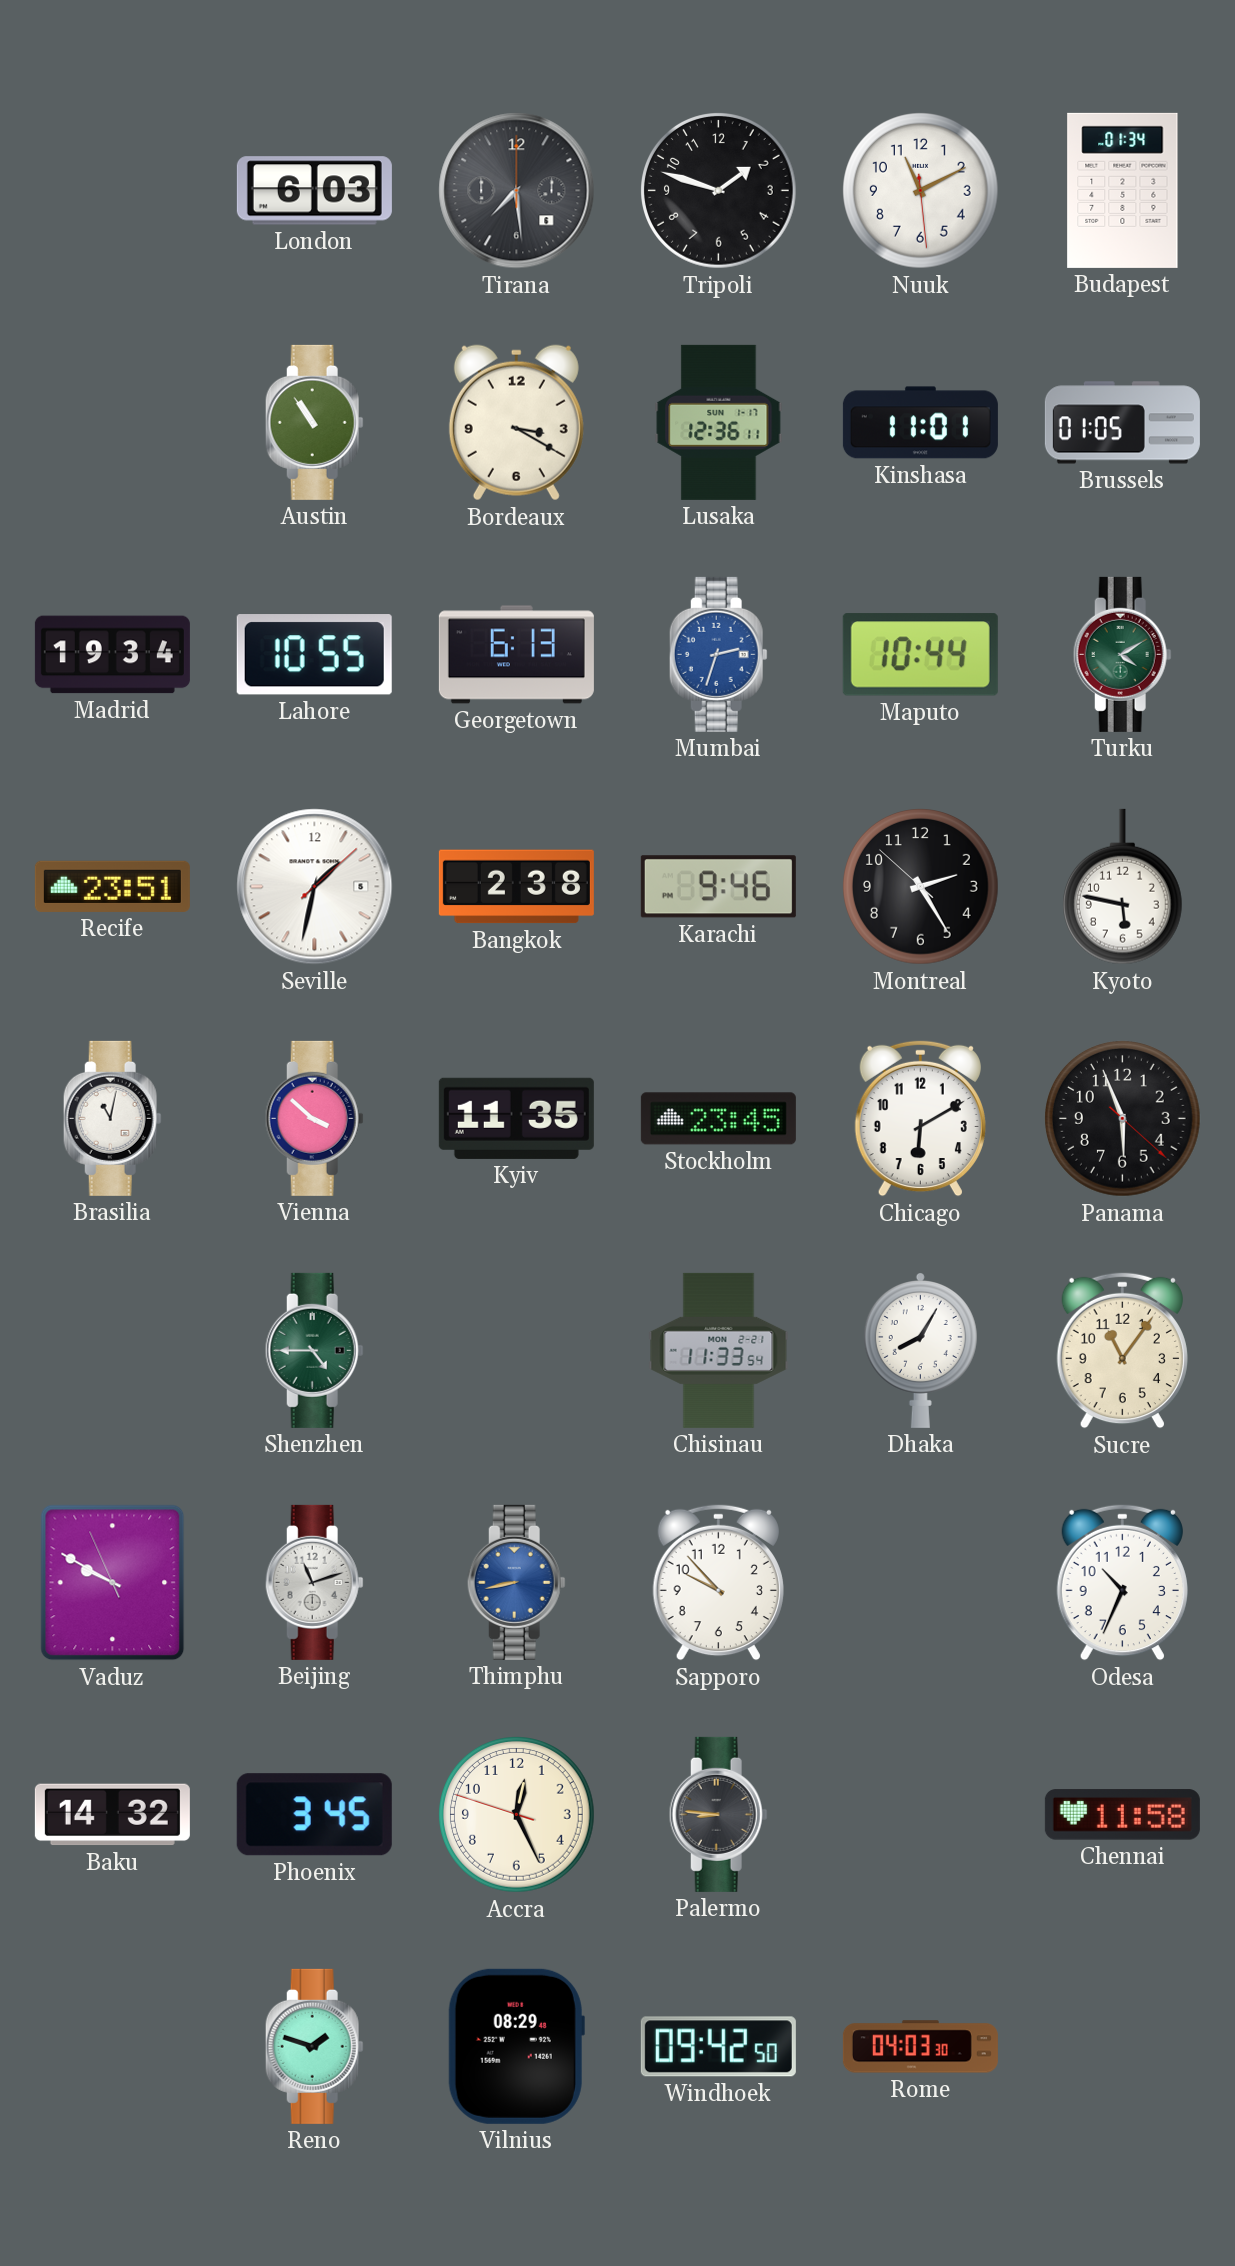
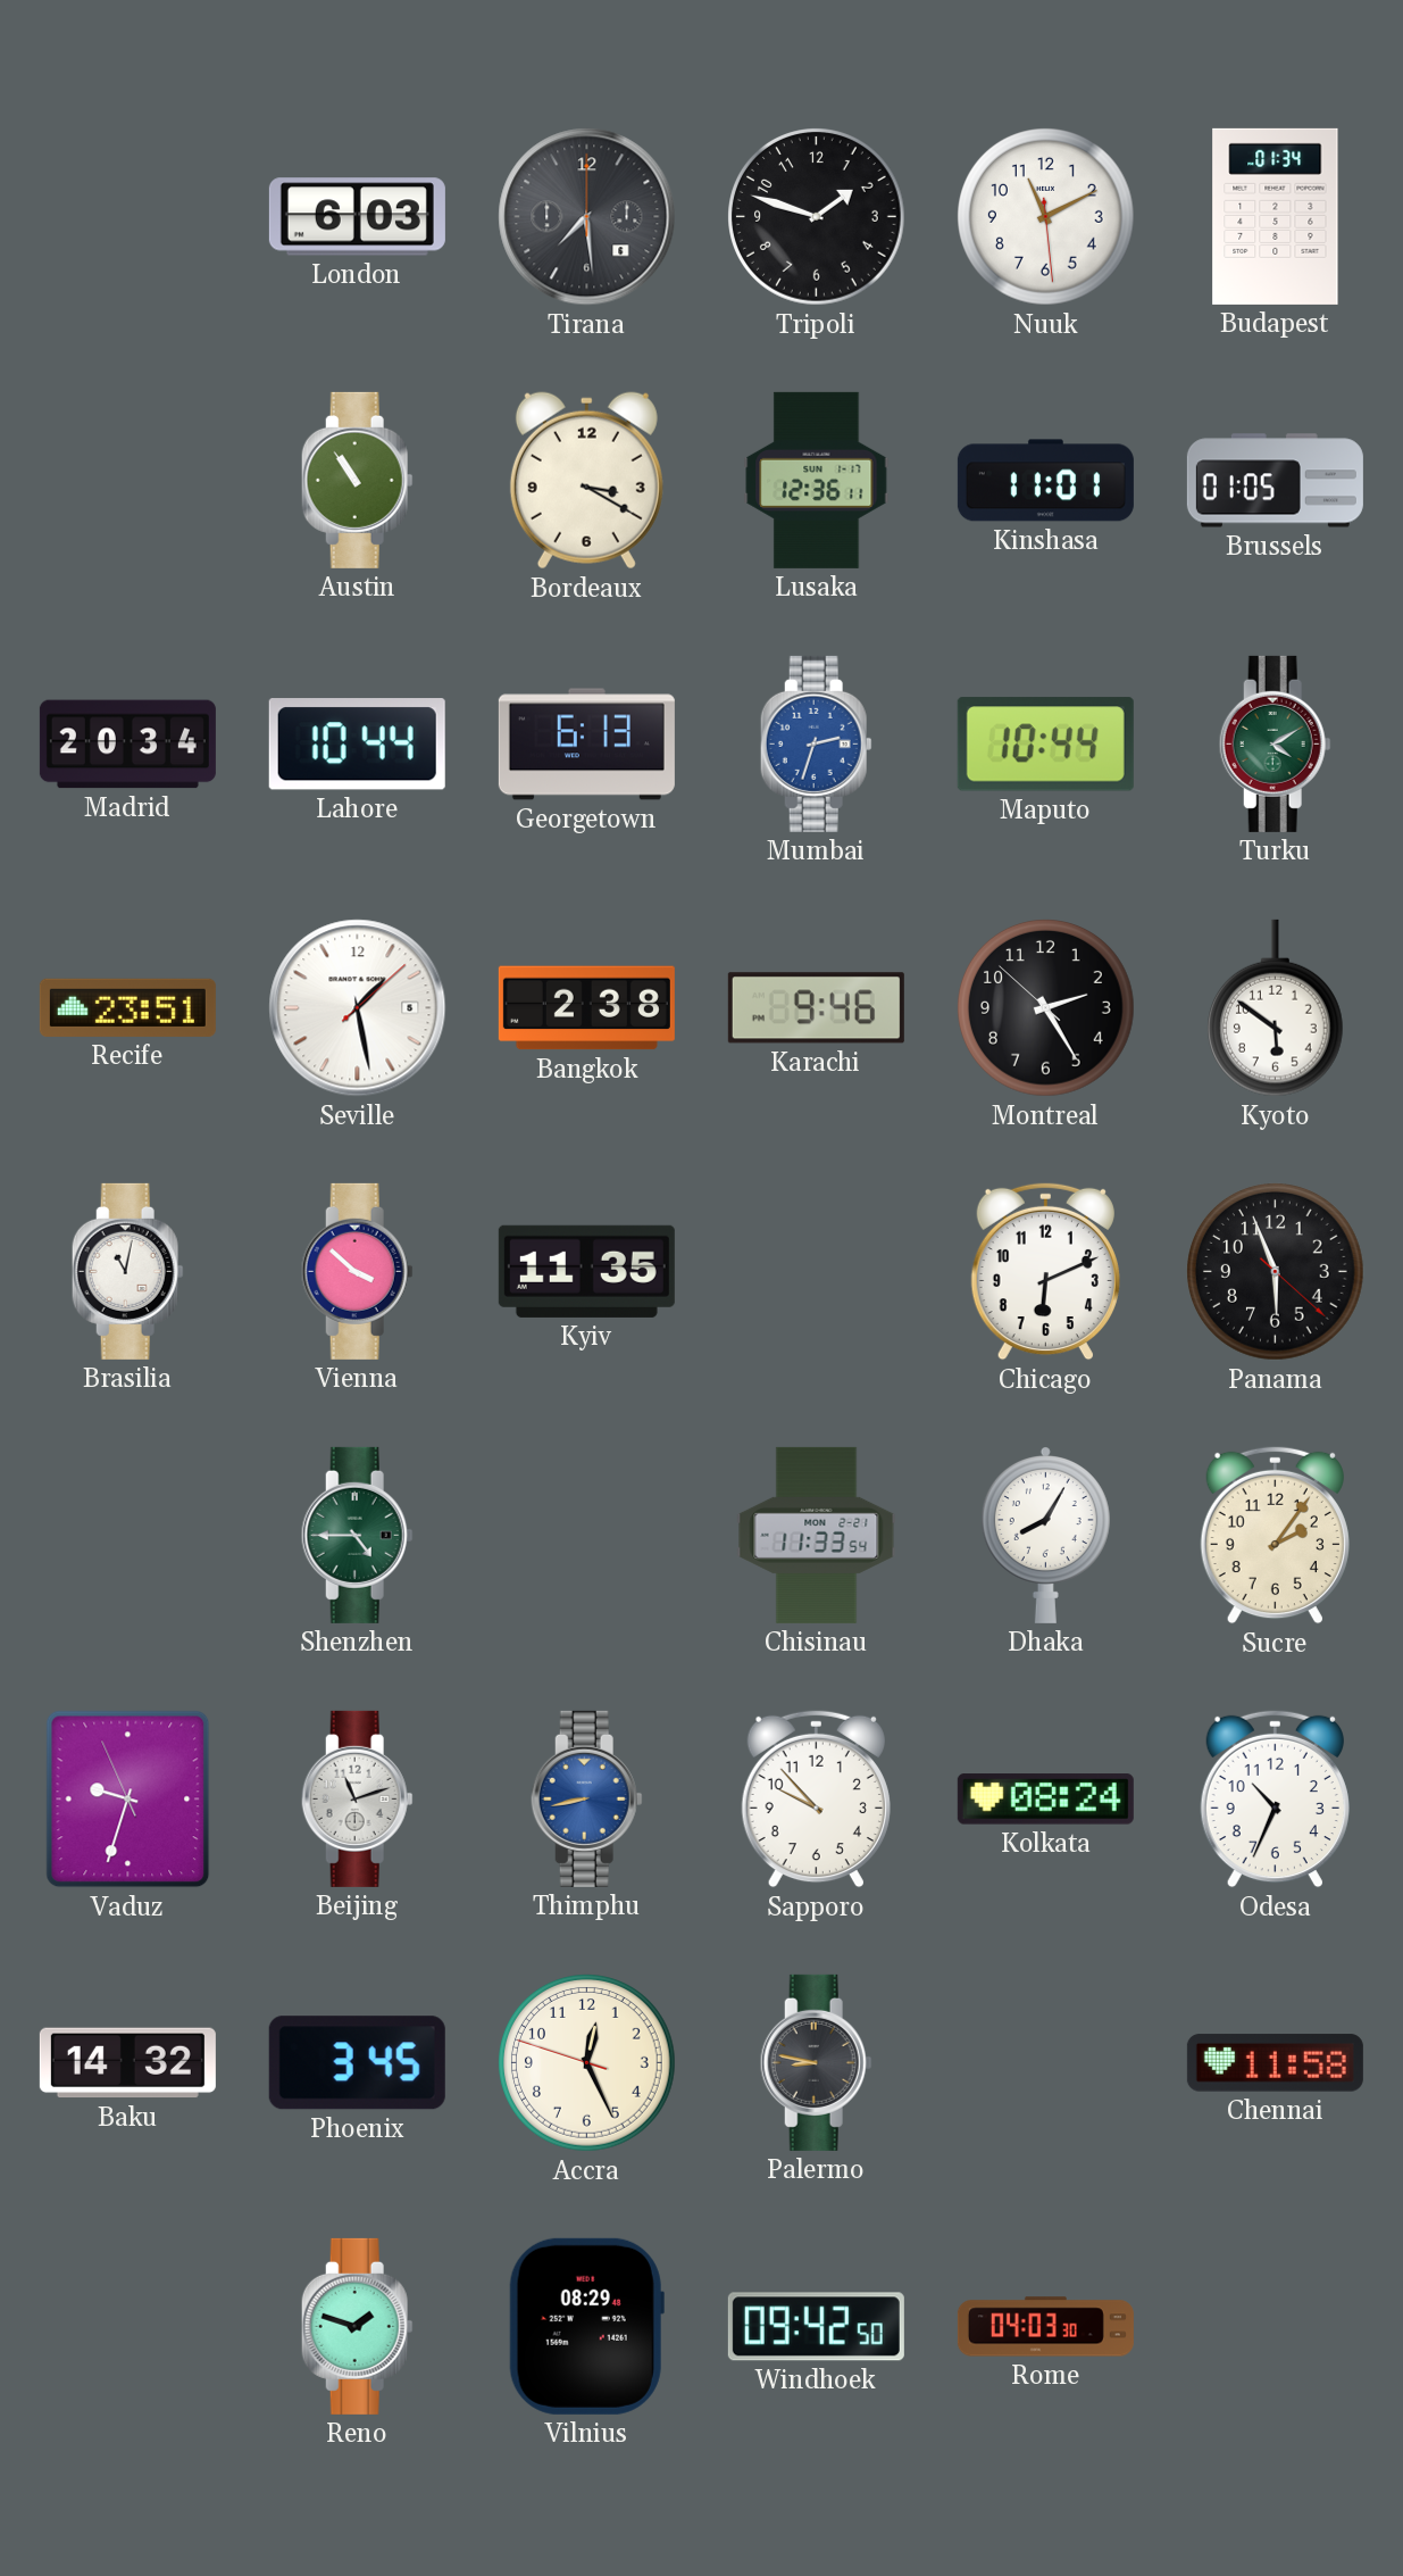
Madrid: 19:34 -> 20:34 (127, 745)
Lahore: 10:55 -> 10:44 (357, 745)
Seville: 1:32 -> 1:28 (358, 1008)
Kyoto: 5:47 -> 5:51 (1275, 1008)
Stockholm: 23:45 -> none (718, 1119)
Chicago: 6:10 -> 6:11 (1045, 1272)
Sucre: 11:06 -> 2:06 (1275, 1536)
Vaduz: 9:49 -> 9:32 (128, 1800)
Kolkata: none -> 08:24 (1045, 1800)
Palermo: 8:46 -> 8:47 (816, 2062)
